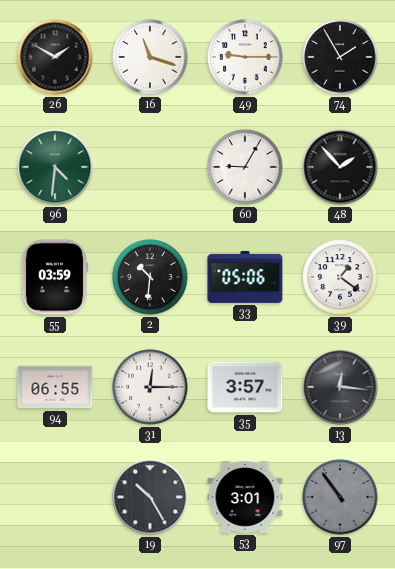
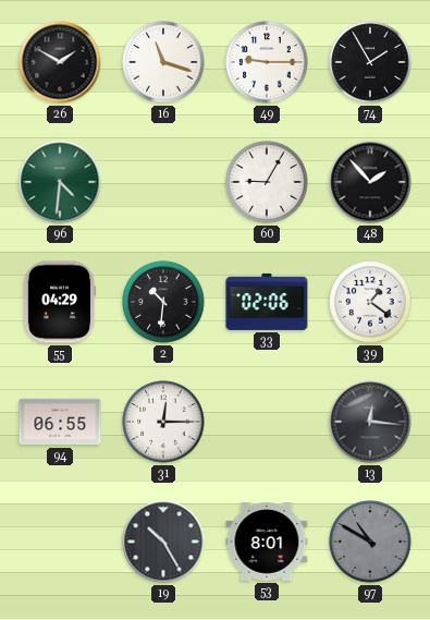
55: 03:59 -> 04:29 (60, 302)
33: 05:06 -> 02:06 (267, 302)
35: 3:57 -> none (245, 387)
53: 3:01 -> 8:01 (267, 543)
97: 10:54 -> 10:50 (370, 542)
